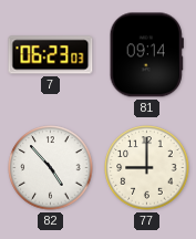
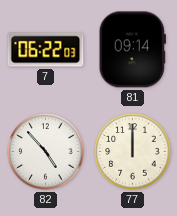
7: 06:23 -> 06:22 (46, 50)
77: 9:00 -> 12:00 (133, 152)
